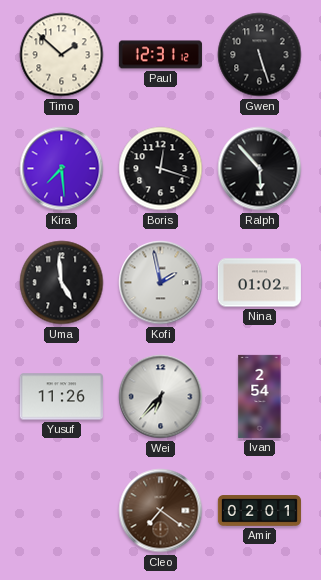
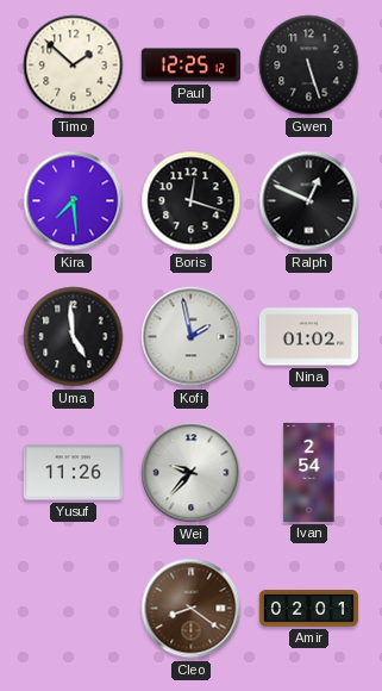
Paul: 12:31 -> 12:25 (190, 66)
Ralph: 5:53 -> 12:49 (309, 201)
Wei: 6:37 -> 9:37 (192, 473)
Cleo: 7:21 -> 8:21 (192, 609)
